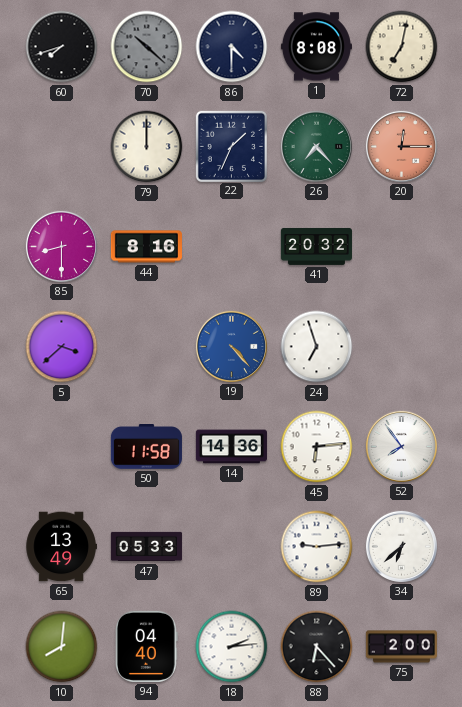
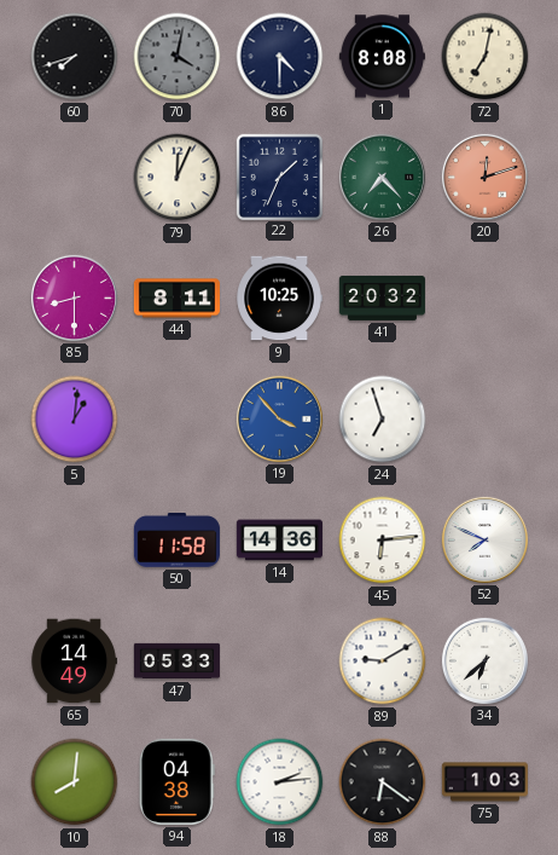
70: 10:22 -> 4:02 (178, 57)
79: 12:00 -> 12:04 (178, 178)
20: 12:15 -> 12:12 (484, 177)
44: 8:16 -> 8:11 (176, 299)
9: none -> 10:25 (279, 299)
5: 3:38 -> 1:01 (75, 420)
19: 4:23 -> 3:53 (279, 418)
52: 7:54 -> 7:49 (484, 539)
65: 13:49 -> 14:49 (74, 662)
89: 9:14 -> 9:10 (383, 662)
94: 04:40 -> 04:38 (178, 781)
88: 6:23 -> 6:21 (383, 782)
75: 2:00 -> 1:03 (484, 782)
